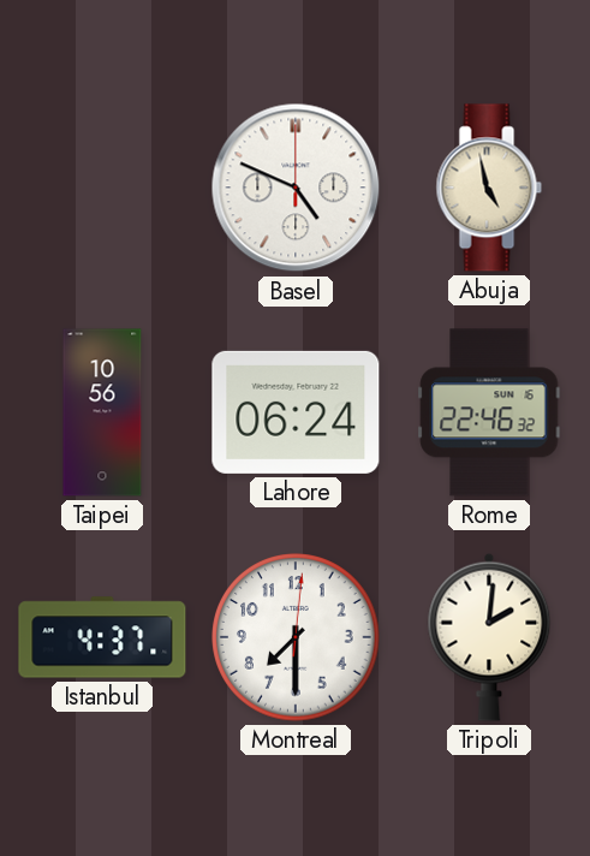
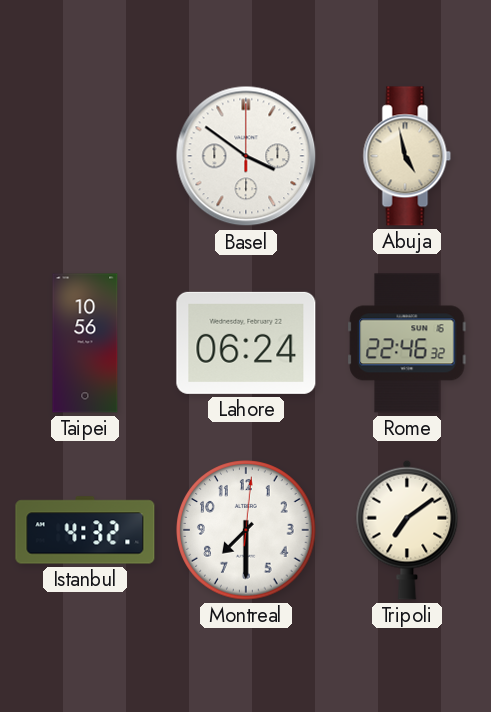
Basel: 4:49 -> 3:51 (246, 156)
Istanbul: 4:37 -> 4:32 (85, 530)
Tripoli: 2:01 -> 7:09 (407, 530)
